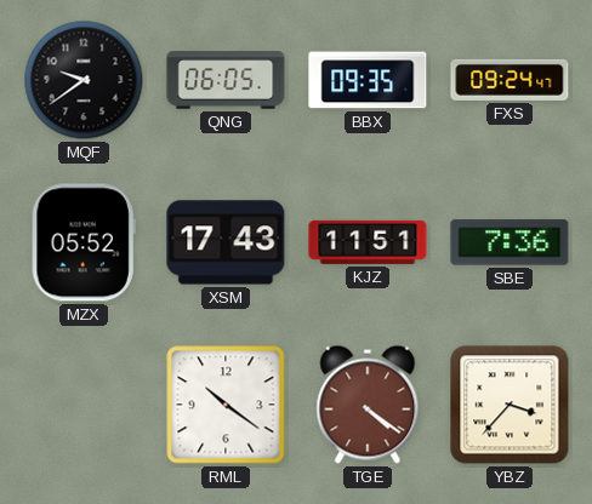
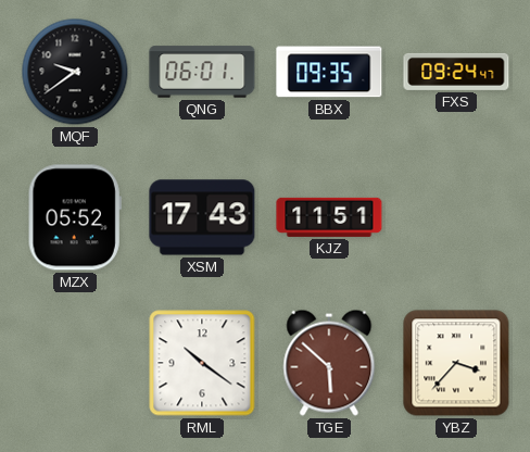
QNG: 06:05 -> 06:01 (202, 72)
SBE: 7:36 -> none (510, 242)
TGE: 4:21 -> 5:52 (329, 363)
